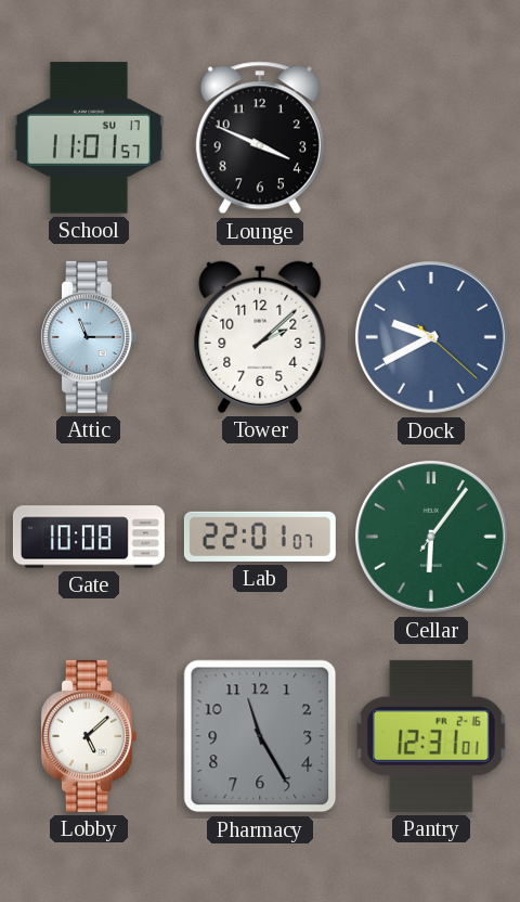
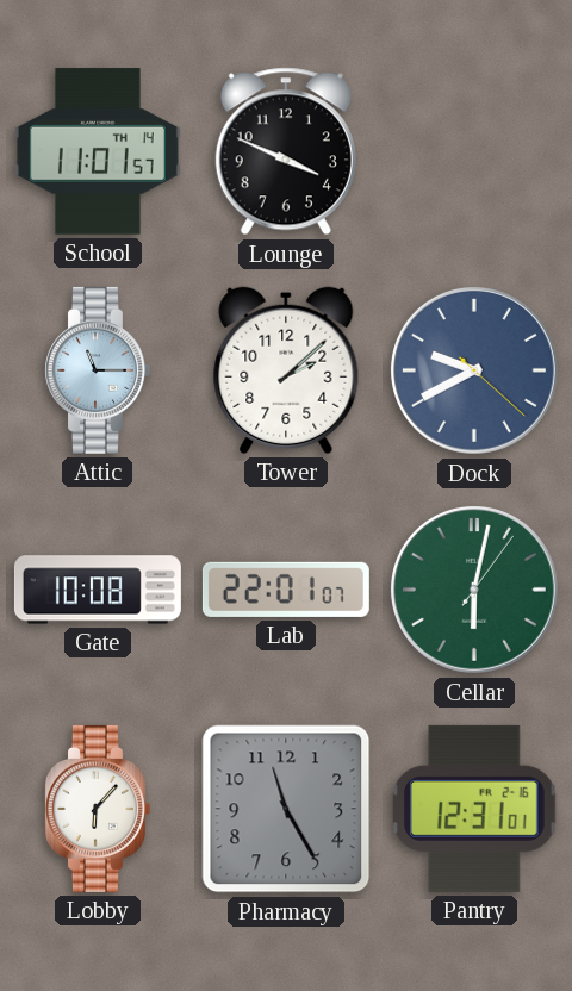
School date: SU 17 -> TH 14 (98, 151)
Cellar: 6:06 -> 6:02 (474, 590)
Lobby: 5:08 -> 6:07 (97, 809)
